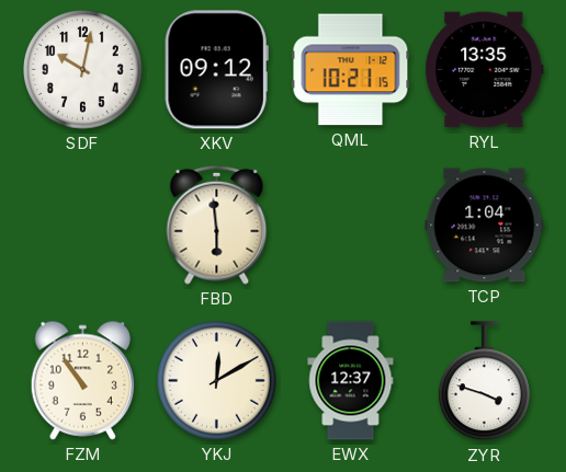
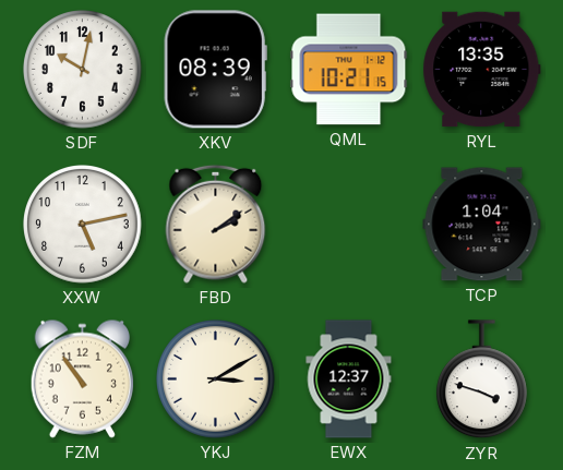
XKV: 09:12 -> 08:39 (215, 70)
XXW: none -> 5:13 (83, 225)
FBD: 5:59 -> 2:09 (216, 224)
YKJ: 12:10 -> 3:10 (216, 379)
